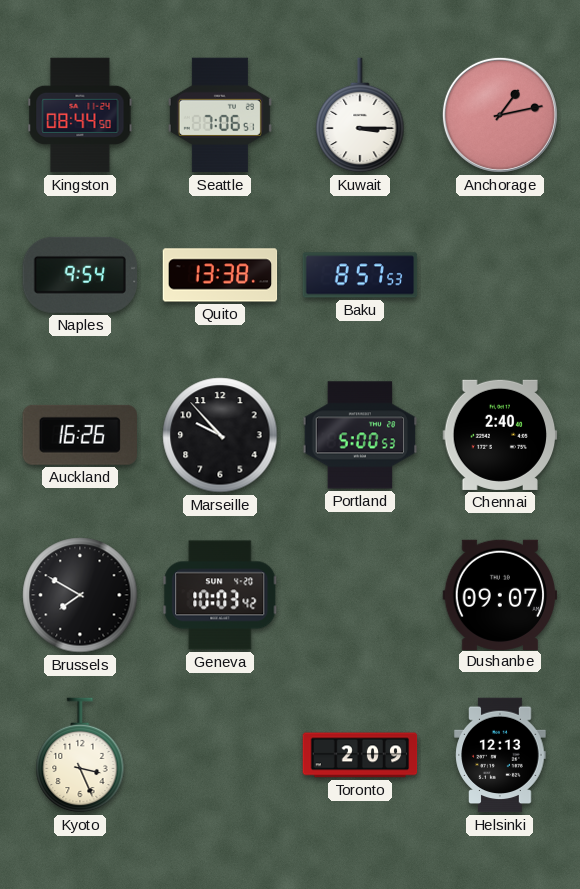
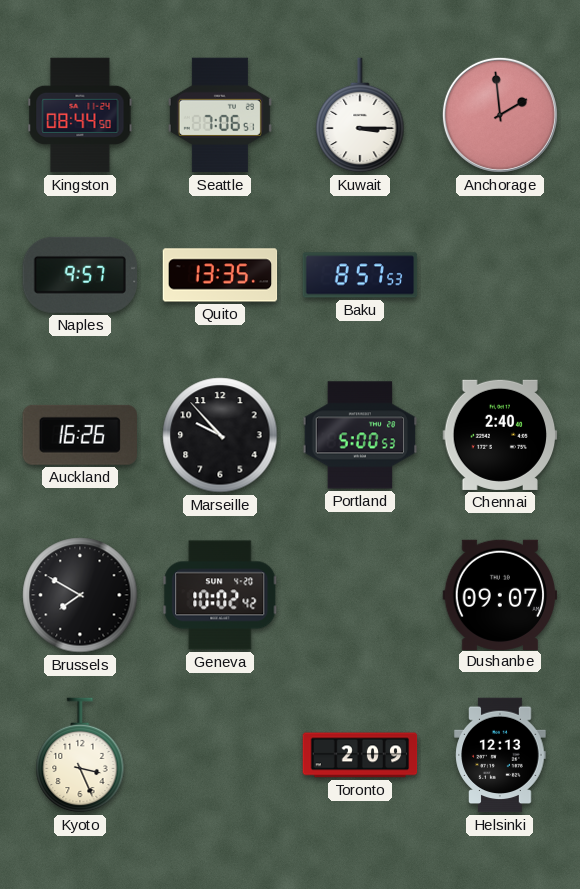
Anchorage: 1:13 -> 1:59 (500, 115)
Naples: 9:54 -> 9:57 (79, 275)
Quito: 13:38 -> 13:35 (220, 275)
Geneva: 10:03 -> 10:02 (220, 595)
